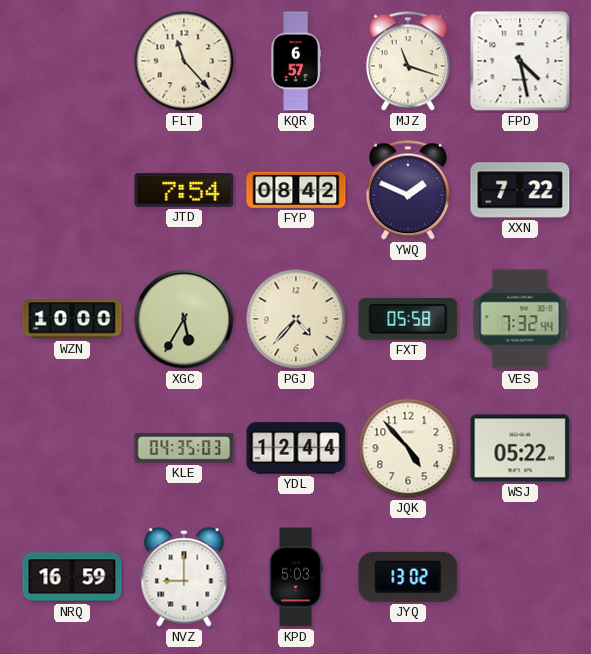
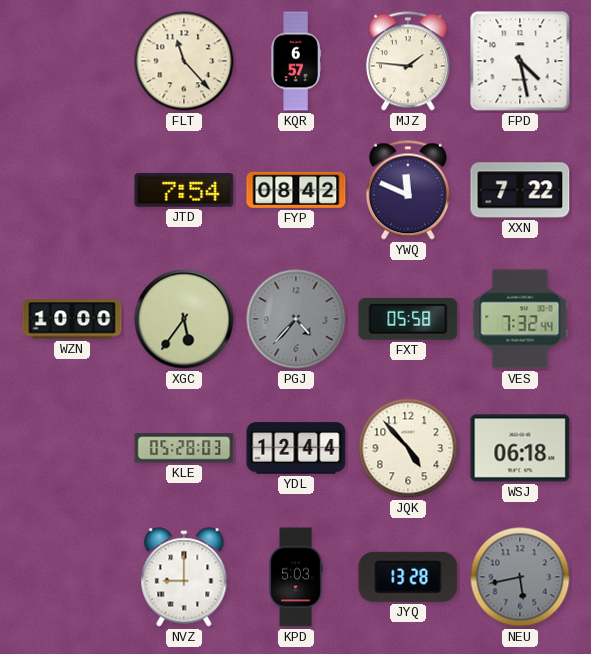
MJZ: 11:18 -> 1:46 (408, 61)
YWQ: 1:49 -> 11:49 (408, 190)
XGC: 5:35 -> 5:36 (184, 319)
PGJ dial: cream -> grey (296, 319)
KLE: 04:35 -> 05:28 (184, 448)
WSJ: 05:22 -> 06:18 (520, 448)
NRQ: 16:59 -> none (72, 577)
JYQ: 13:02 -> 13:28 (408, 577)
NEU: none -> 5:43 (520, 577)
